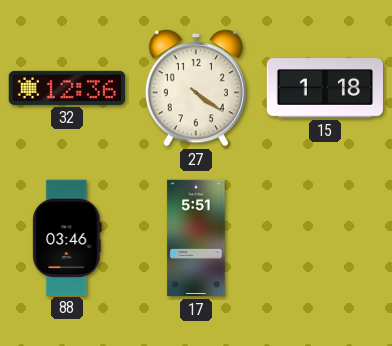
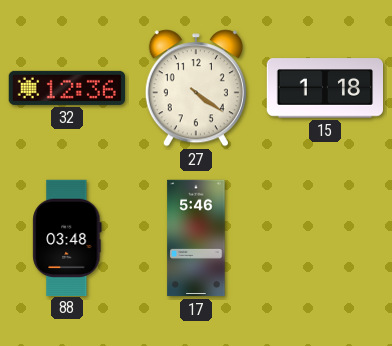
88: 03:46 -> 03:48 (67, 237)
17: 5:51 -> 5:46 (196, 238)
